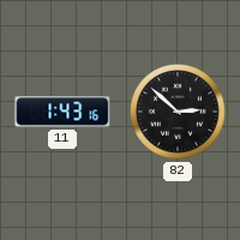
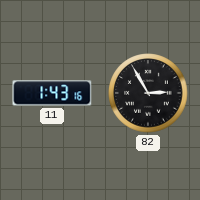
82: 2:52 -> 2:55 (148, 93)
